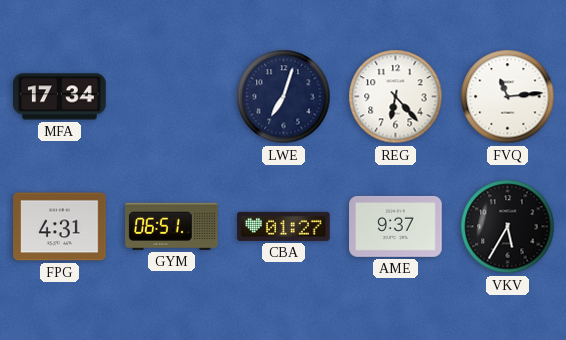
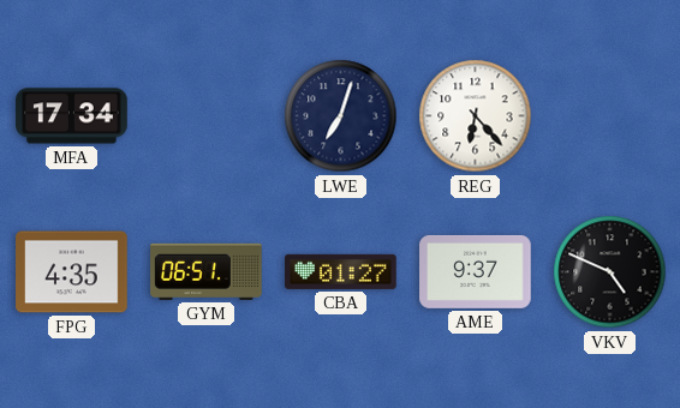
FVQ: 11:14 -> none (508, 97)
FPG: 4:31 -> 4:35 (72, 272)
VKV: 5:35 -> 4:49 (610, 272)
